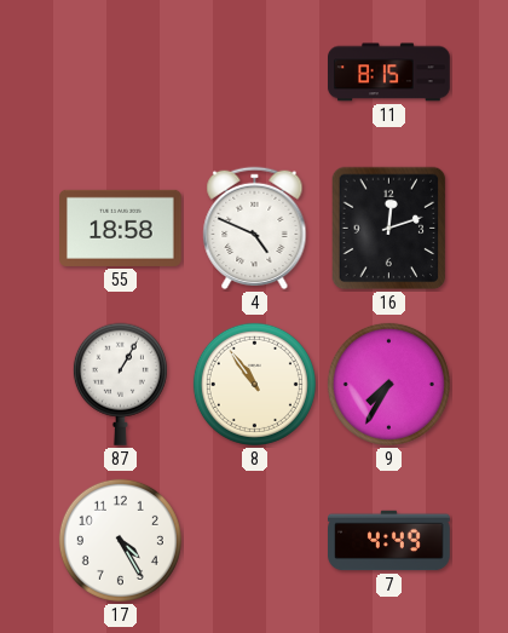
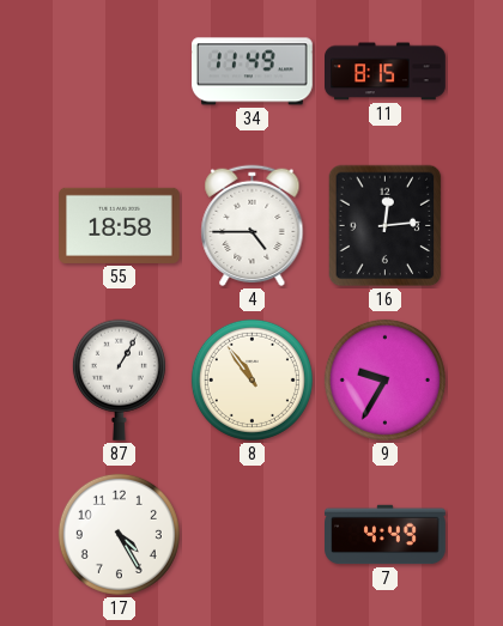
34: none -> 11:49 (253, 72)
4: 4:49 -> 4:45 (253, 226)
16: 12:12 -> 12:14 (386, 226)
9: 7:35 -> 9:35 (384, 379)
